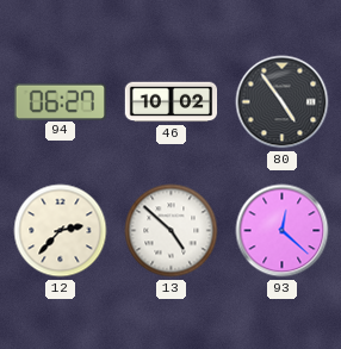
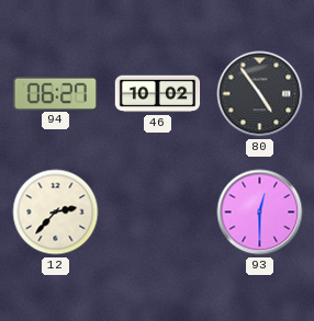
13: 4:52 -> none (172, 231)
93: 12:22 -> 12:30 (260, 213)
